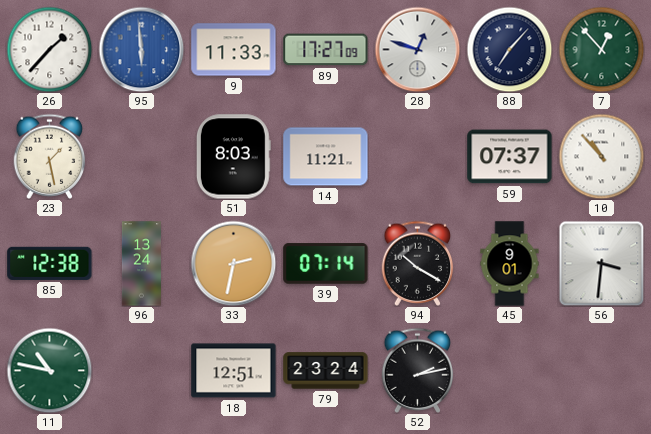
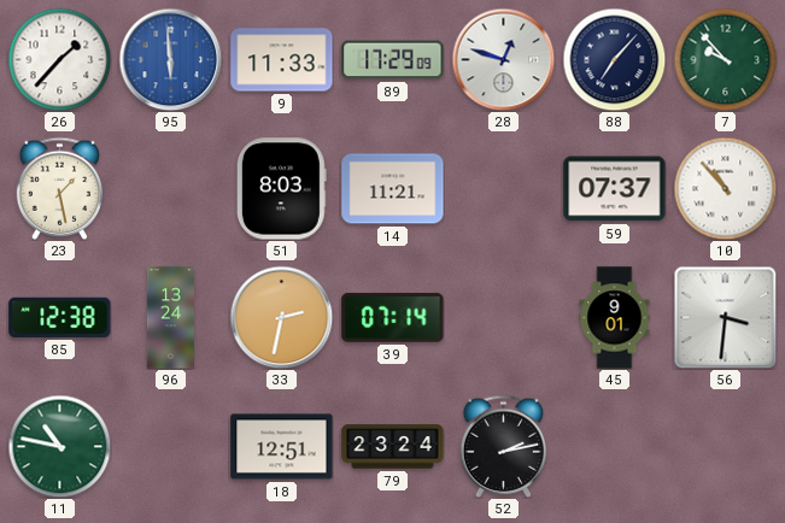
89: 17:27 -> 17:29 (393, 60)
7: 12:53 -> 9:53 (725, 59)
94: 10:20 -> none (418, 263)
